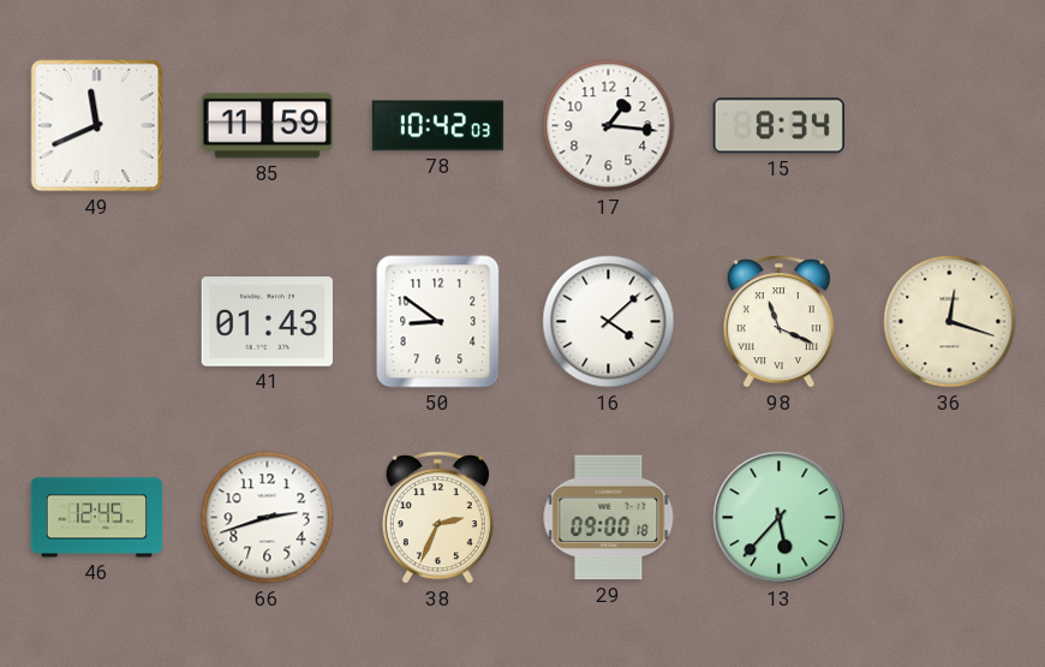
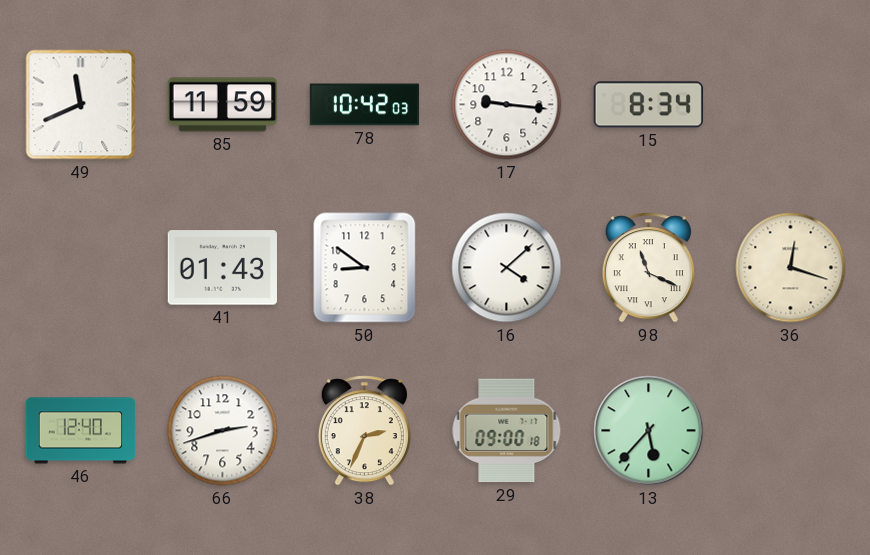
17: 1:16 -> 9:16 (507, 105)
46: 12:45 -> 12:40 (81, 431)
